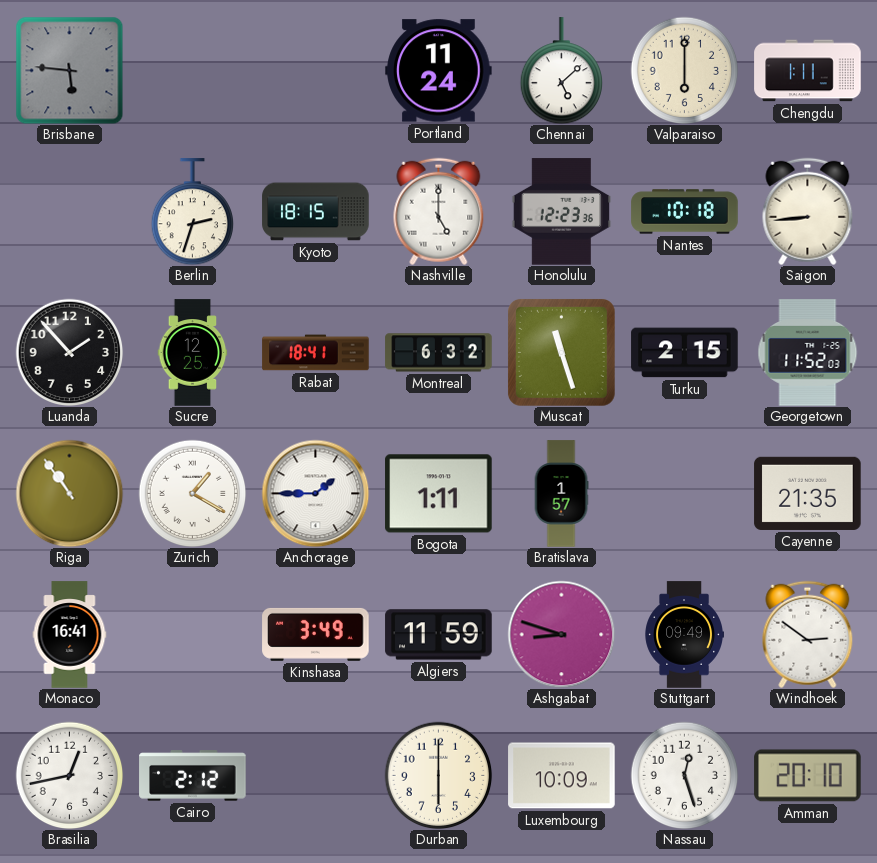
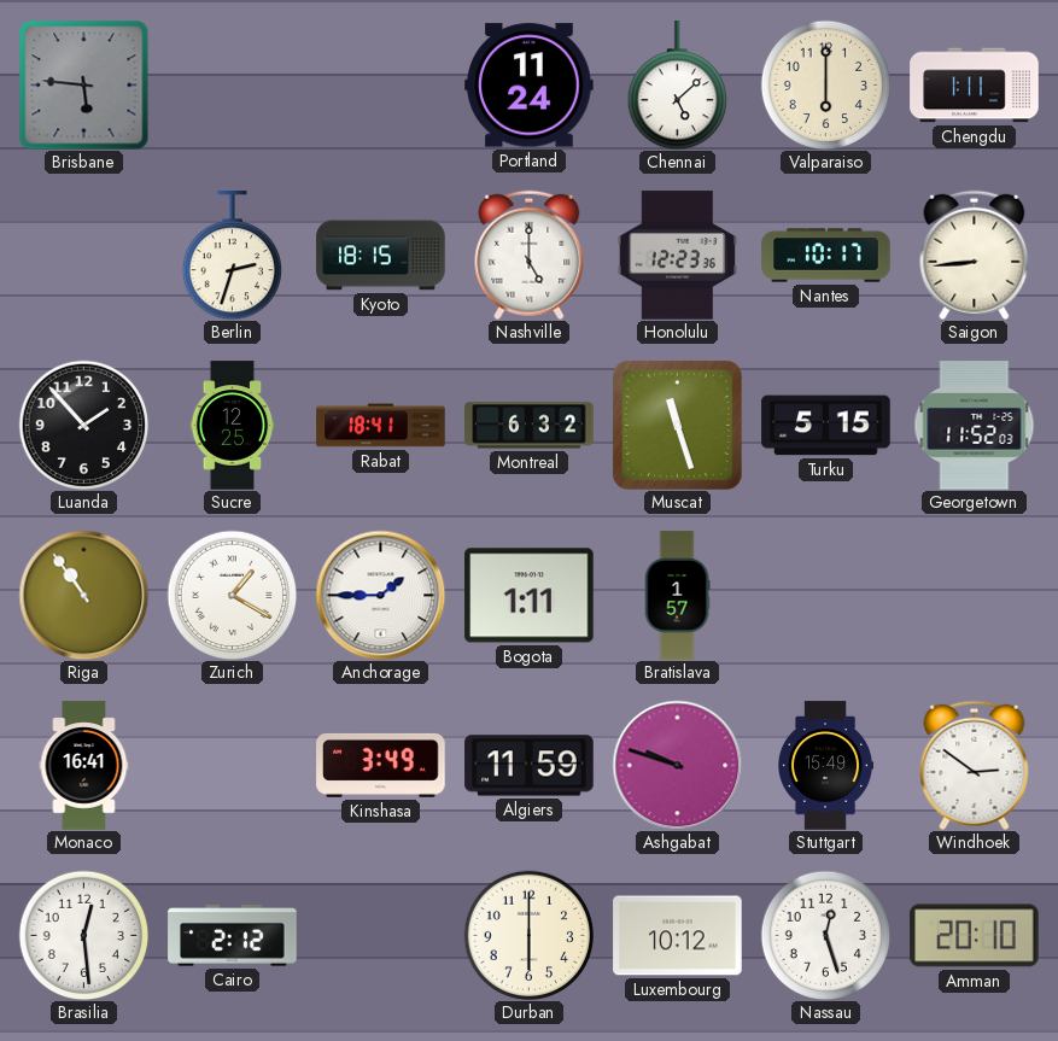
Nantes: 10:18 -> 10:17 (826, 256)
Turku: 2:15 -> 5:15 (826, 426)
Cayenne: 21:35 -> none (808, 493)
Ashgabat: 8:48 -> 9:48 (677, 765)
Stuttgart: 09:49 -> 15:49 (825, 766)
Brasilia: 12:43 -> 12:29 (83, 935)
Luxembourg: 10:09 -> 10:12 (678, 936)
